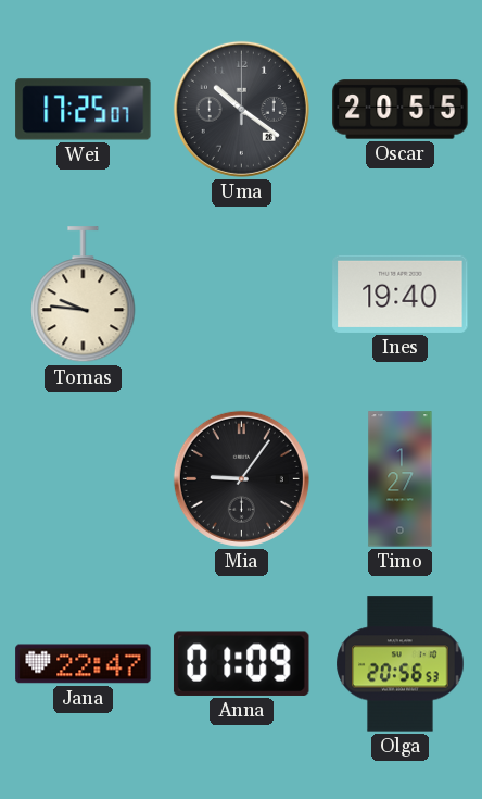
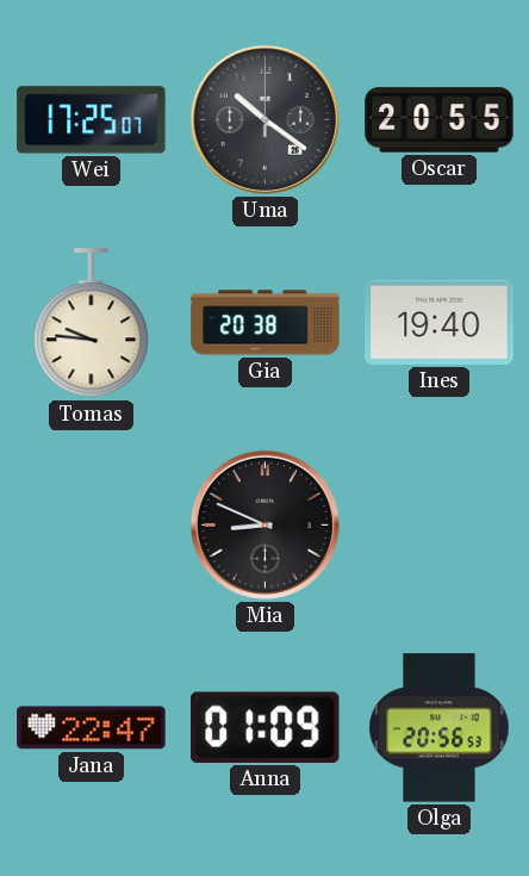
Gia: none -> 20:38 (266, 323)
Mia: 9:06 -> 8:49 (264, 524)
Timo: 1:27 -> none (401, 479)
